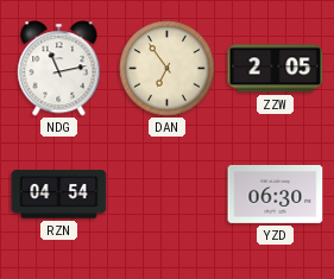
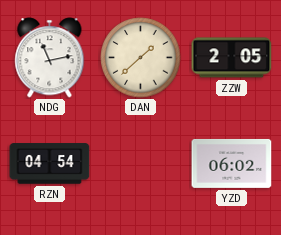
DAN: 6:54 -> 1:38 (141, 58)
YZD: 06:30 -> 06:02 (232, 163)
